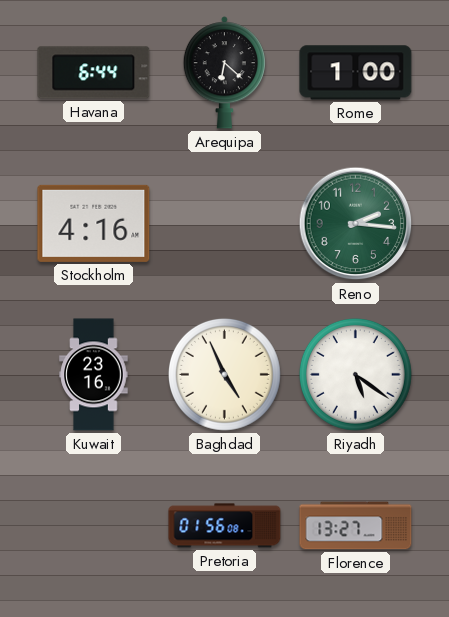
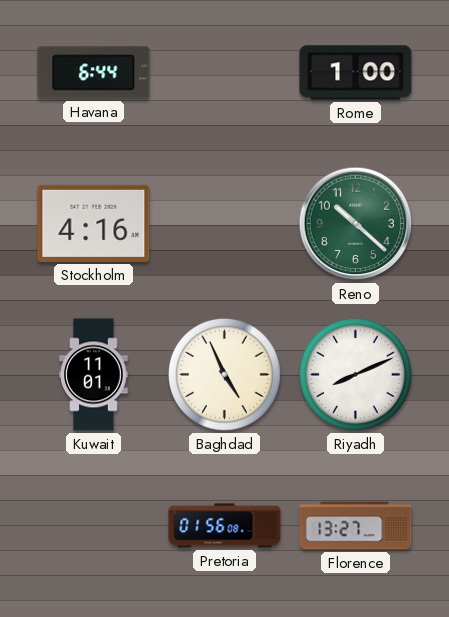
Arequipa: 6:22 -> none (224, 73)
Reno: 2:16 -> 10:22 (356, 224)
Kuwait: 23:16 -> 11:01 (94, 375)
Riyadh: 5:21 -> 8:11 (355, 374)
